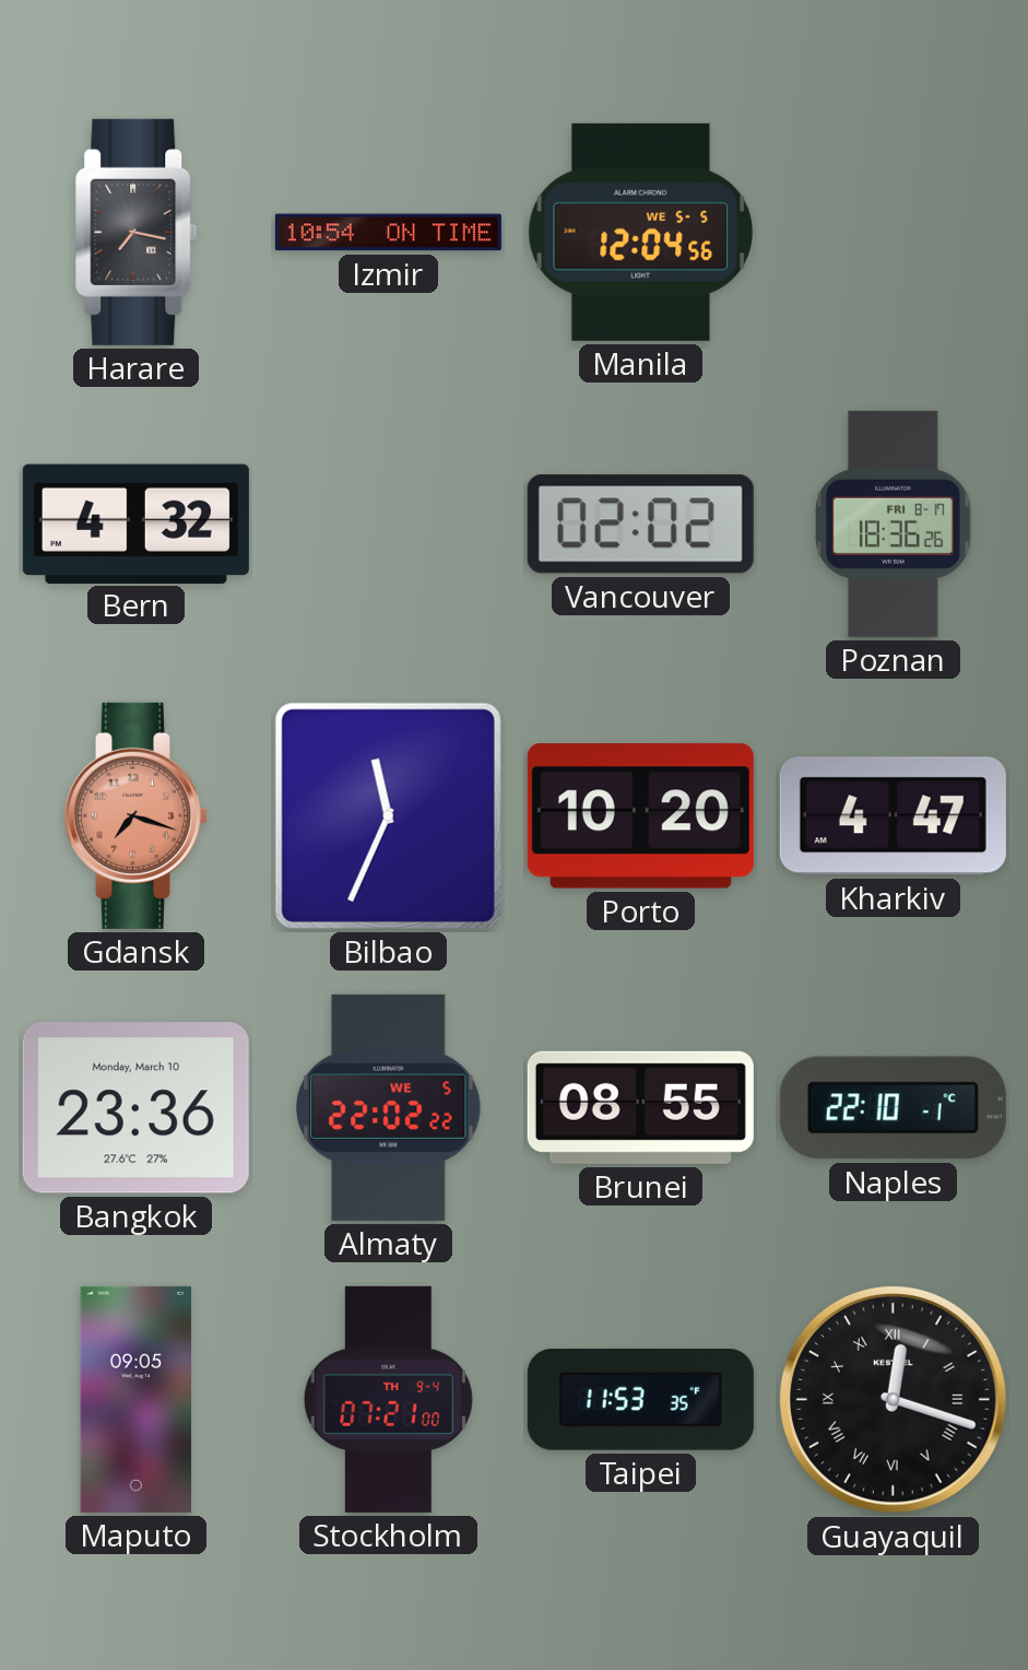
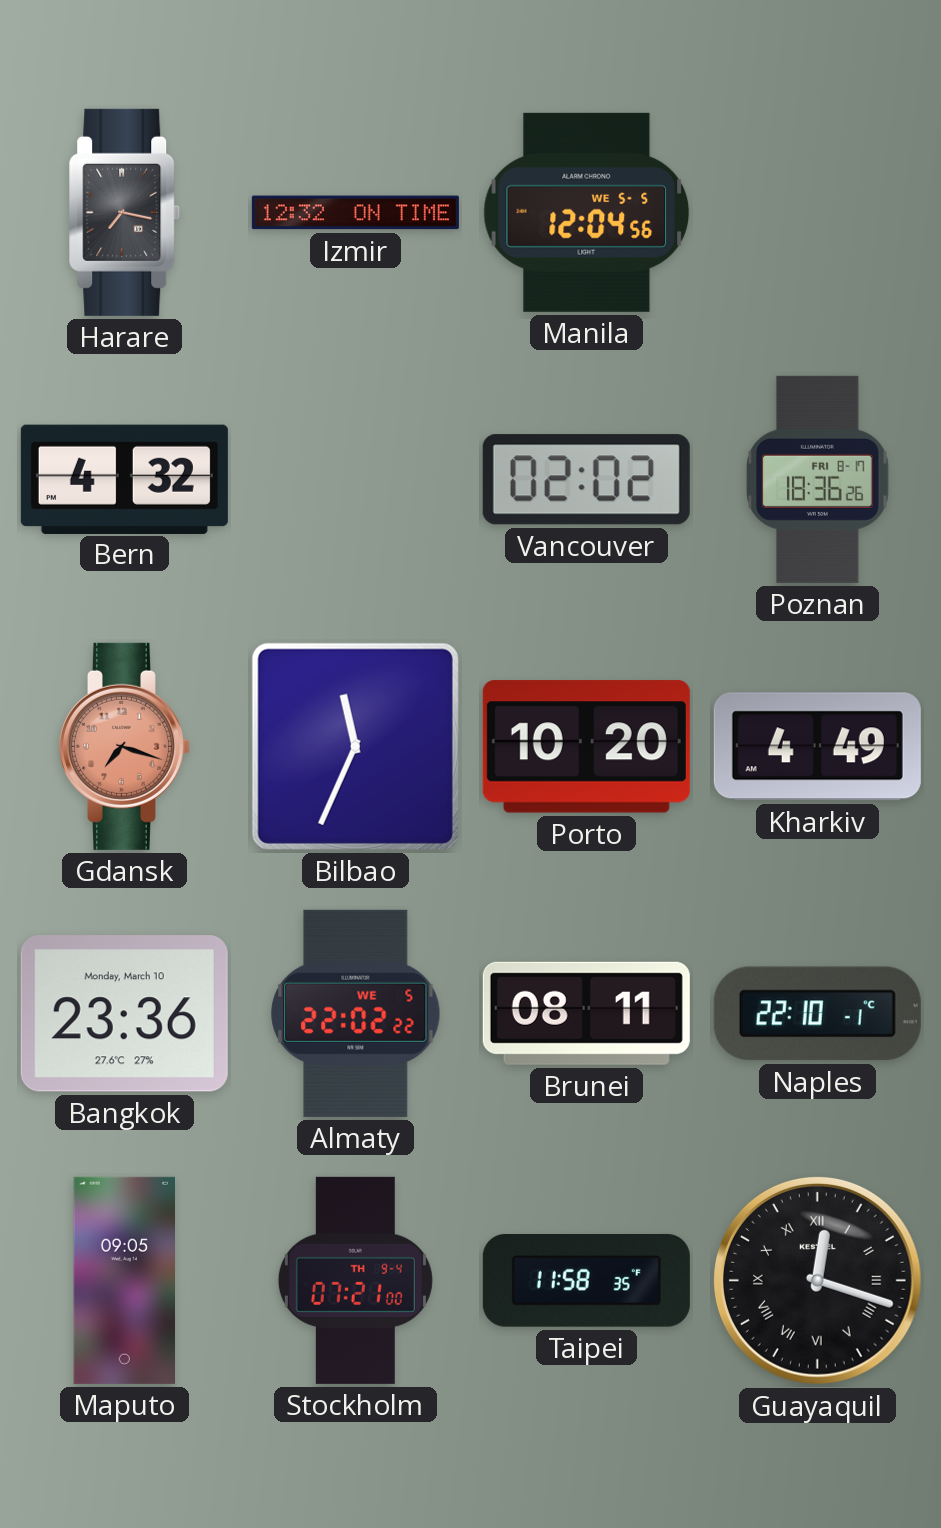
Izmir: 10:54 -> 12:32 (355, 213)
Kharkiv: 4:47 -> 4:49 (817, 747)
Brunei: 08:55 -> 08:11 (586, 1013)
Taipei: 11:53 -> 11:58 (586, 1281)
